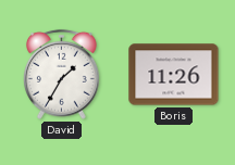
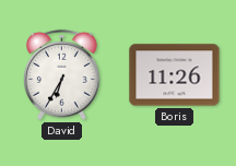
David: 1:35 -> 6:35 (61, 74)
